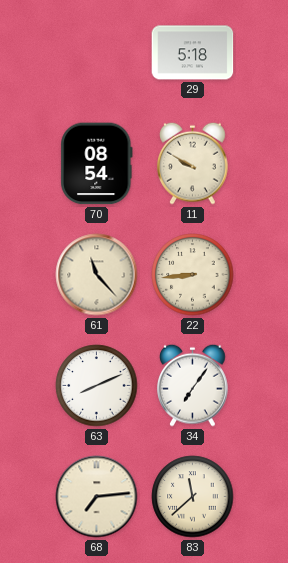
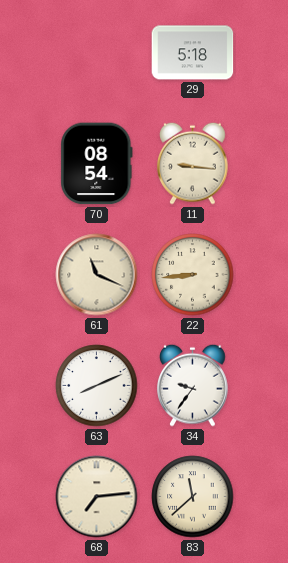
11: 9:50 -> 9:16 (193, 163)
61: 11:23 -> 11:19 (97, 275)
34: 7:06 -> 9:36 (193, 385)
